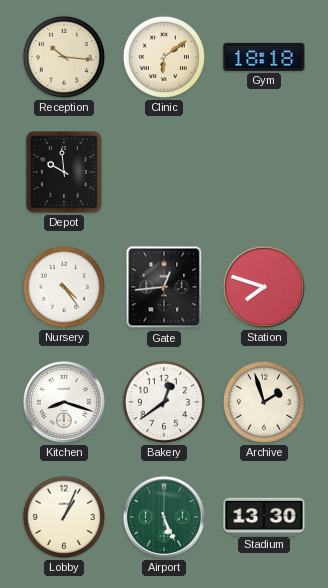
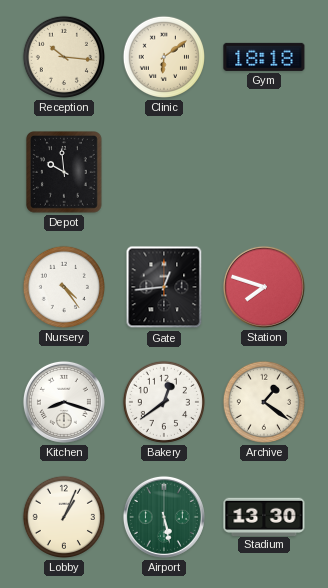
Archive: 1:57 -> 1:21 (264, 402)
Airport: 5:26 -> 5:28 (164, 517)
